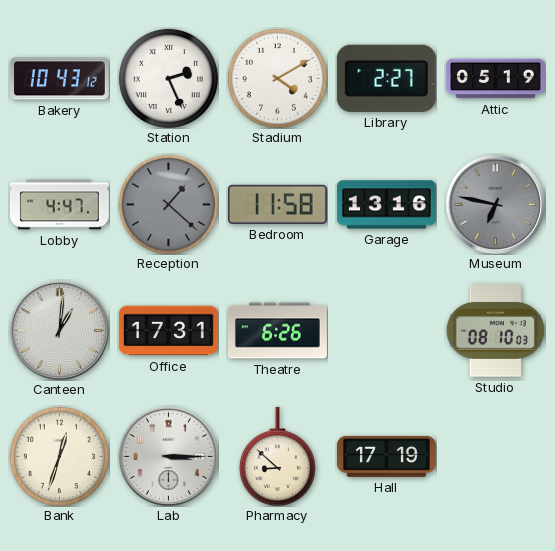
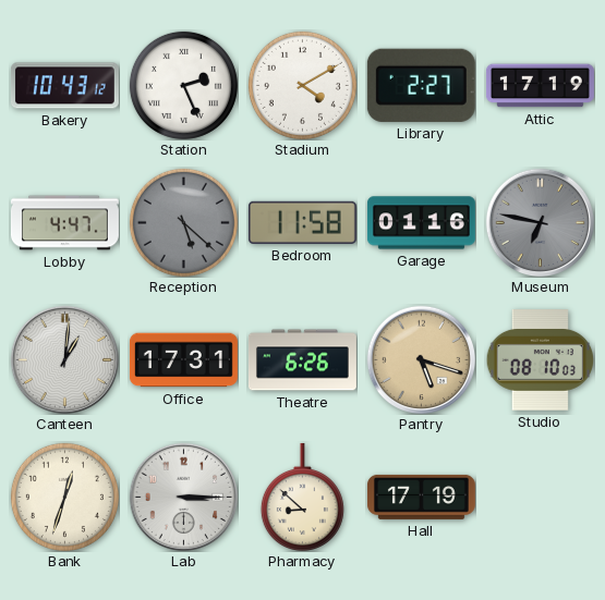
Attic: 05:19 -> 17:19 (540, 86)
Reception: 1:22 -> 5:22 (183, 222)
Garage: 13:16 -> 01:16 (421, 223)
Pantry: none -> 5:18 (421, 359)
